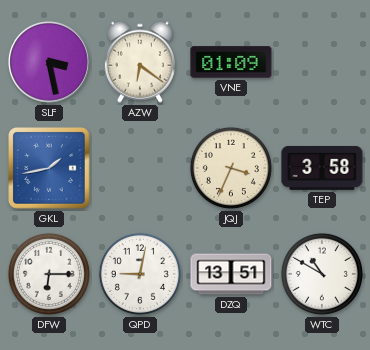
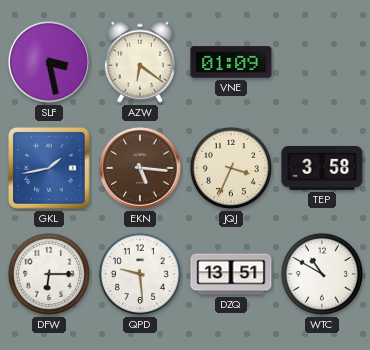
EKN: none -> 5:16 (140, 168)
QPD: 9:02 -> 9:29 (140, 274)
